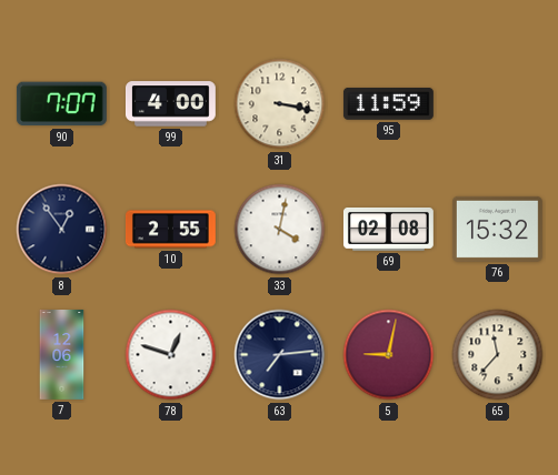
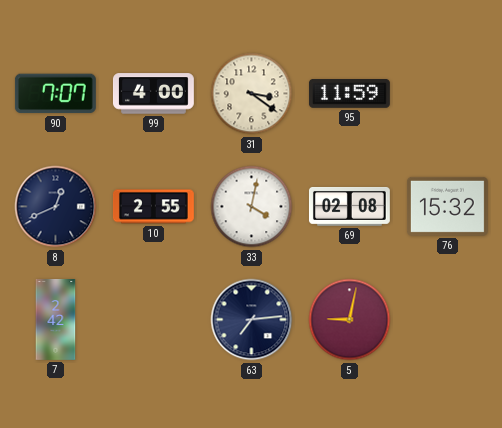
31: 3:17 -> 3:21 (252, 94)
8: 12:54 -> 12:41 (56, 207)
7: 12:06 -> 2:42 (56, 320)
78: 12:48 -> none (171, 355)
65: 11:37 -> none (498, 355)
